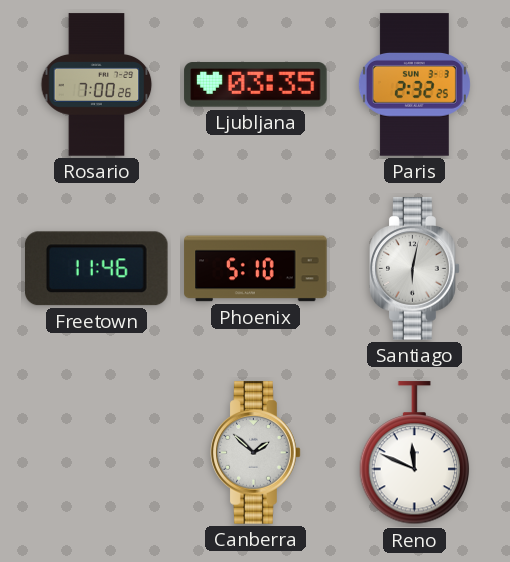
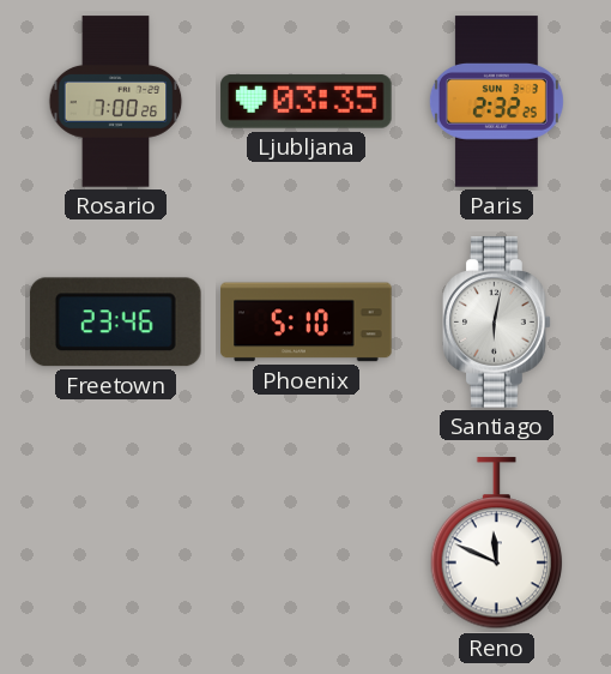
Freetown: 11:46 -> 23:46 (115, 323)
Canberra: 1:52 -> none (256, 453)
